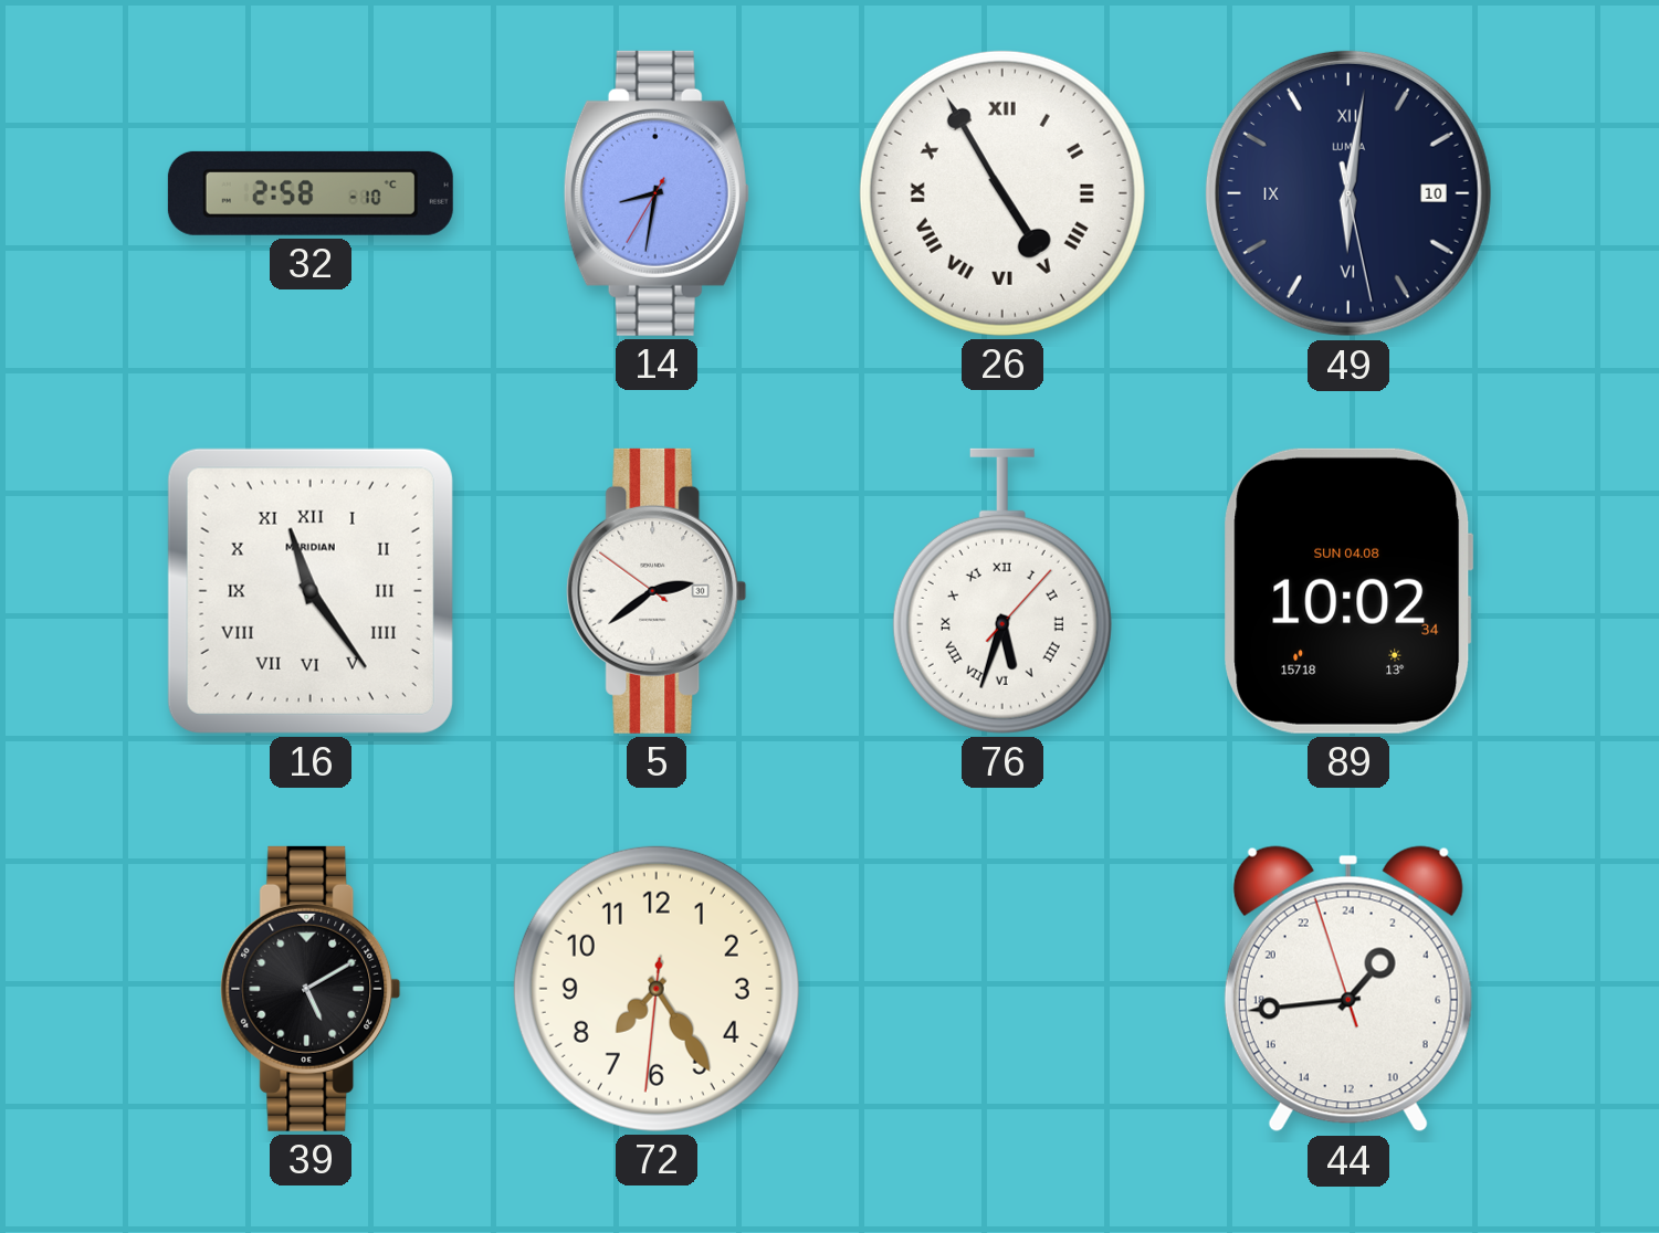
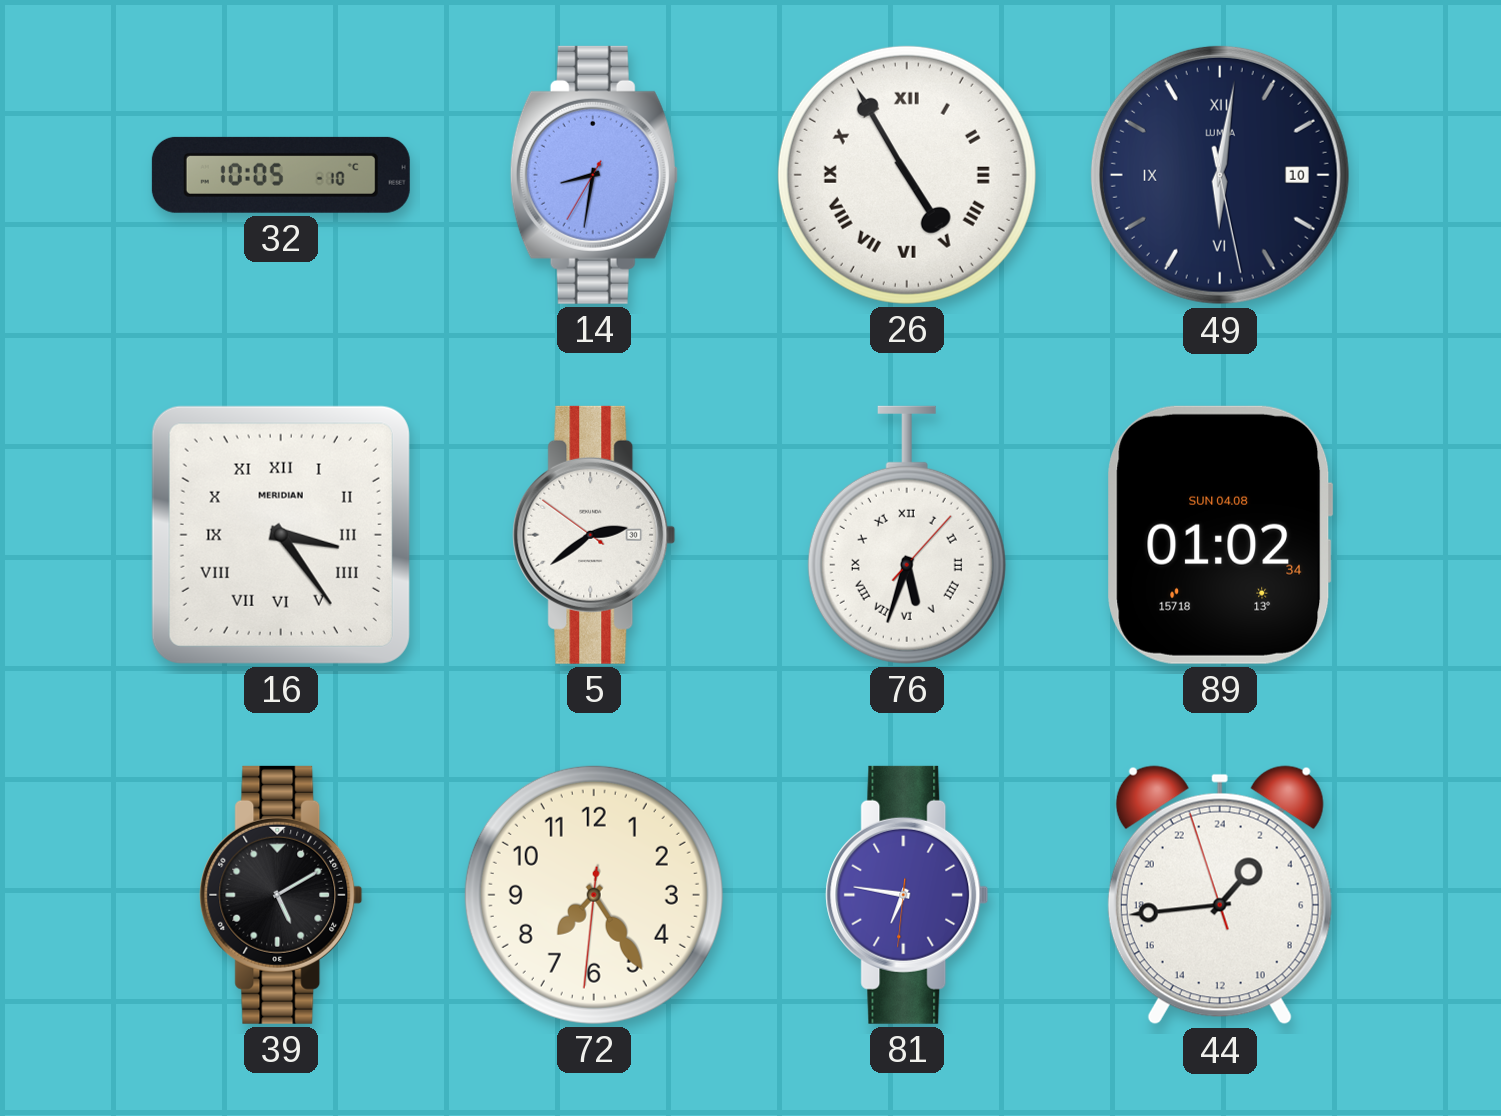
32: 2:58 -> 10:05 (281, 175)
16: 11:24 -> 3:24 (281, 535)
89: 10:02 -> 01:02 (1220, 535)
81: none -> 6:46 (907, 895)
